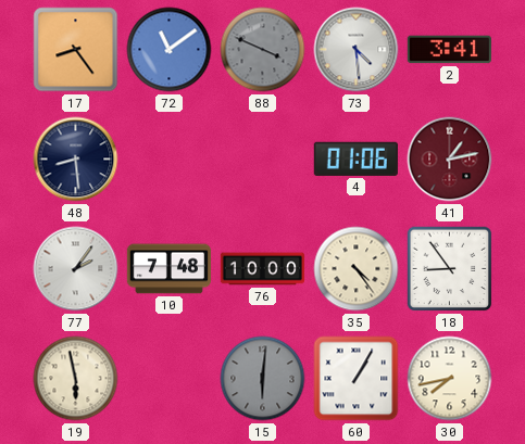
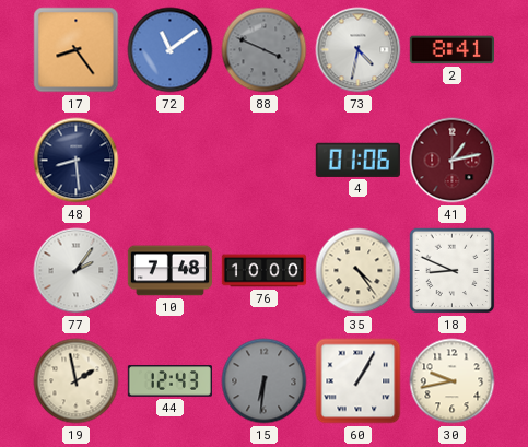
73: 4:29 -> 4:32 (359, 50)
2: 3:41 -> 8:41 (451, 50)
18: 8:54 -> 8:49 (453, 271)
19: 5:58 -> 1:58 (77, 381)
44: none -> 12:43 (169, 381)
15: 6:01 -> 6:31 (265, 381)
30: 7:43 -> 9:43 (453, 381)
